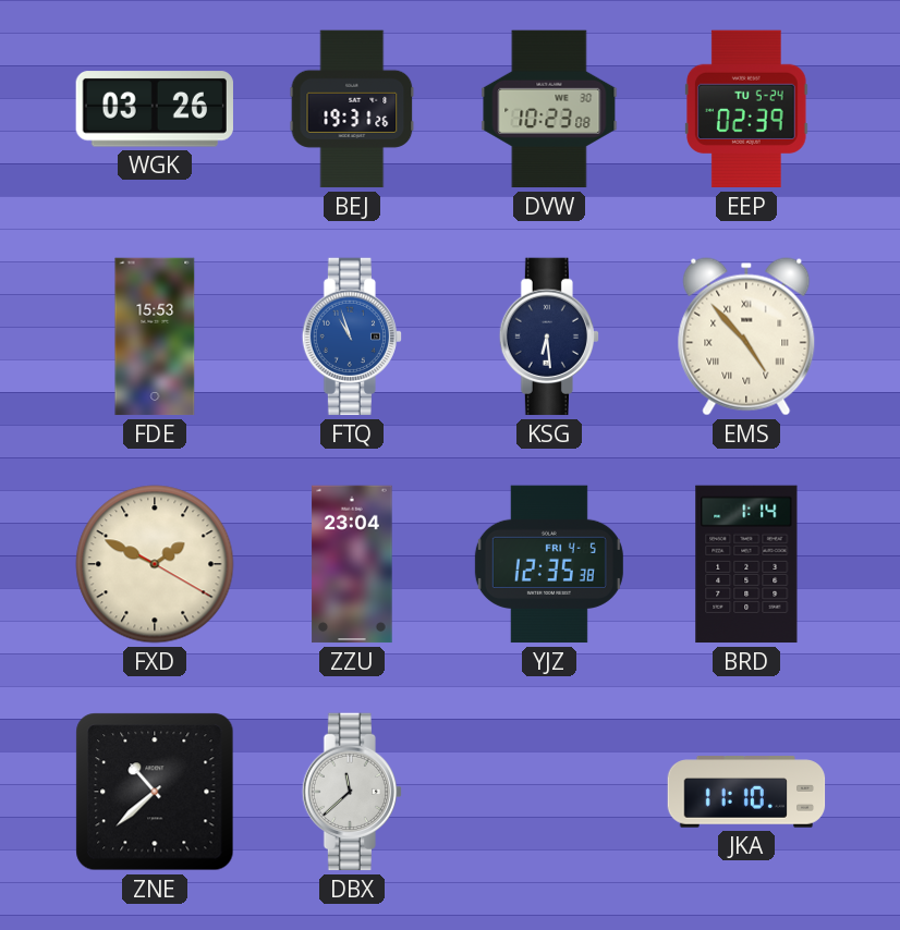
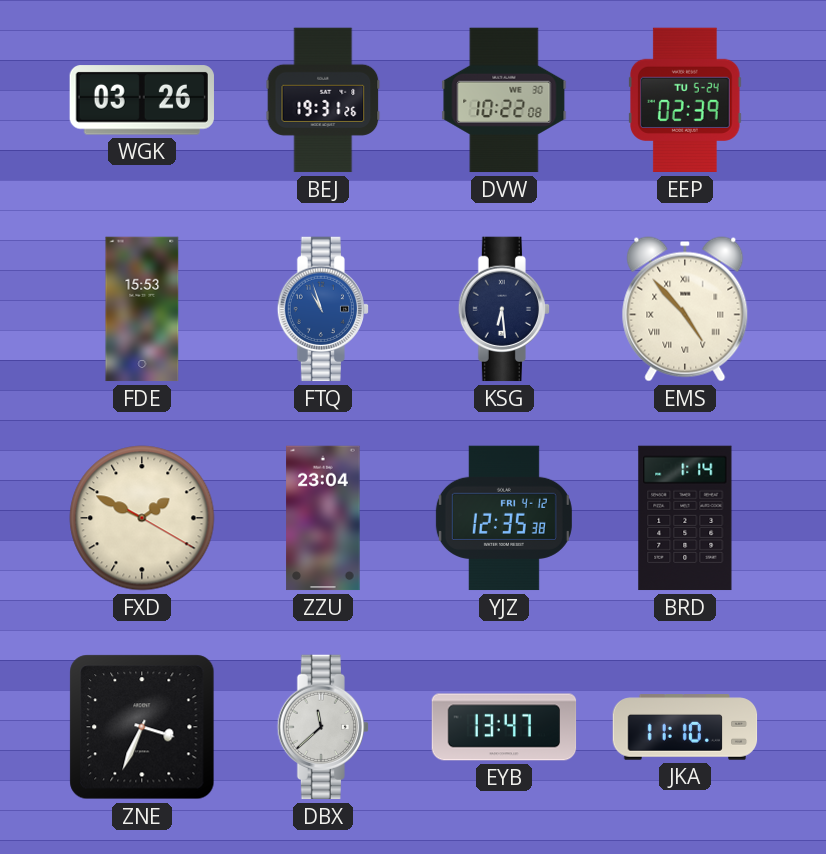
DVW: 10:23 -> 10:22 (504, 100)
YJZ date: FRI 4-5 -> FRI 4-12 (504, 518)
ZNE: 10:38 -> 3:34 (142, 727)
EYB: none -> 13:47 (504, 727)
